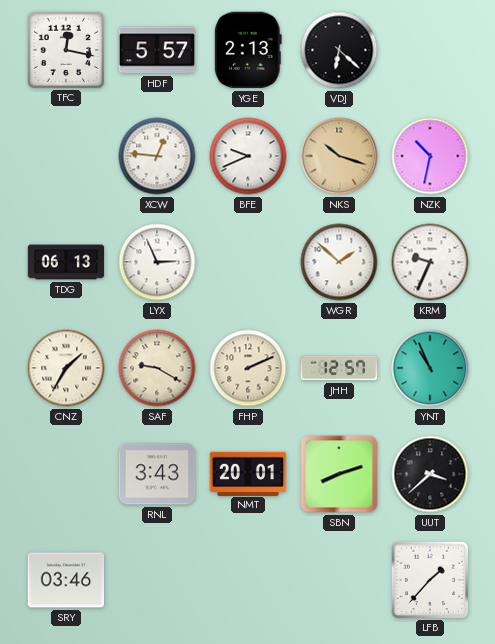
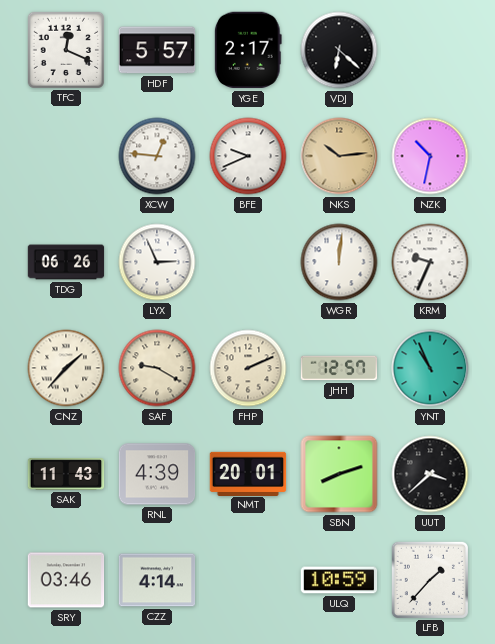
TFC: 12:17 -> 12:19 (65, 49)
YGE: 2:13 -> 2:17 (248, 50)
NKS: 10:18 -> 10:14 (339, 156)
TDG: 06:13 -> 06:26 (66, 262)
WGR: 1:52 -> 12:01 (339, 262)
CNZ: 1:35 -> 1:37 (66, 368)
SAK: none -> 11:43 (66, 474)
RNL: 3:43 -> 4:39 (157, 474)
CZZ: none -> 4:14 (157, 580)
ULQ: none -> 10:59 (339, 580)
